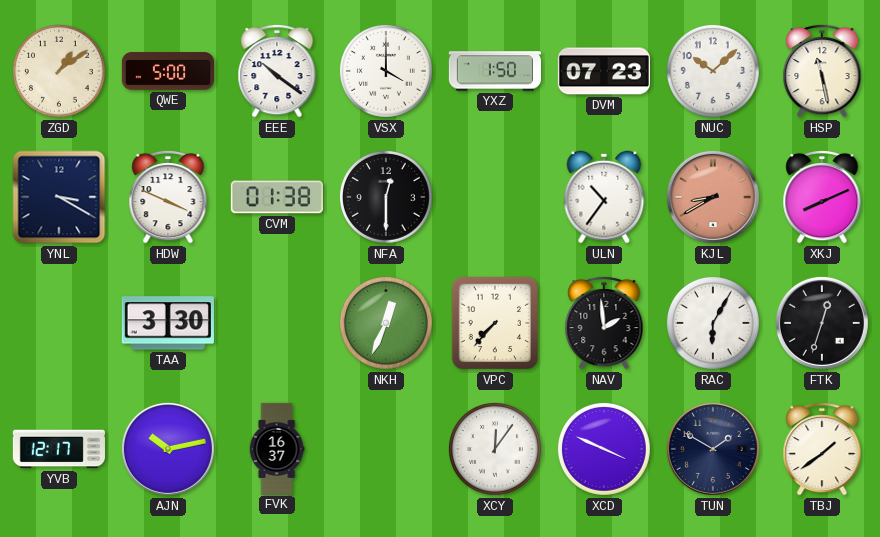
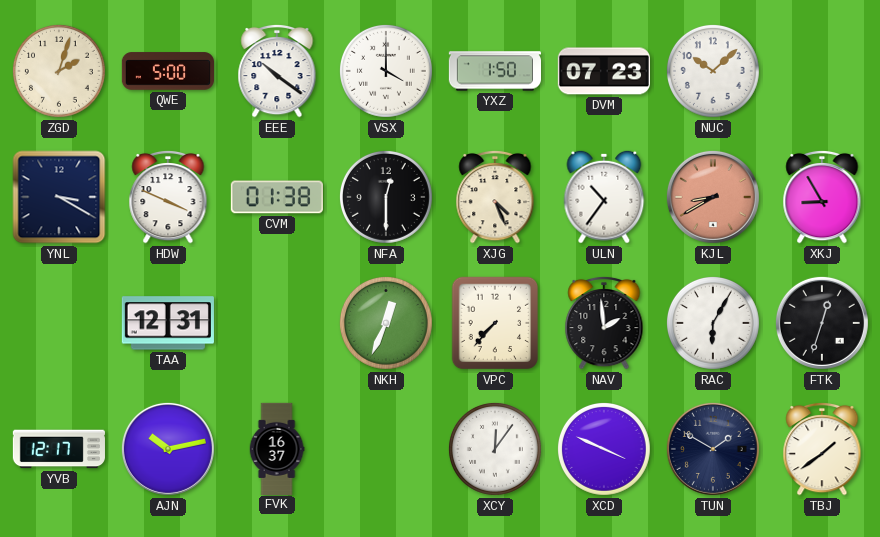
ZGD: 1:09 -> 2:03 (59, 71)
HSP: 11:28 -> none (822, 71)
XJG: none -> 4:26 (495, 197)
XKJ: 8:11 -> 8:55 (822, 197)
TAA: 3:30 -> 12:31 (168, 323)
